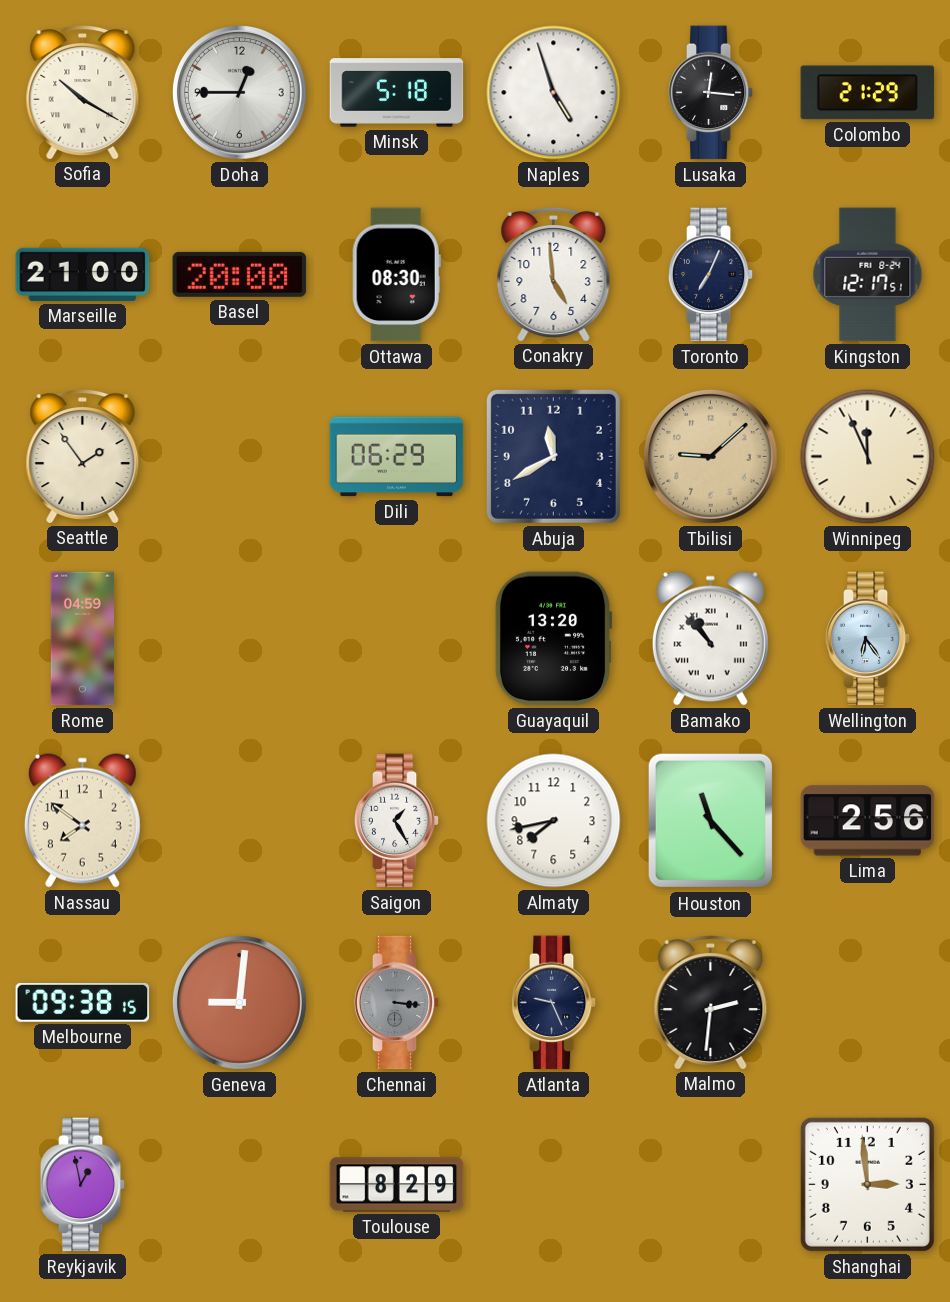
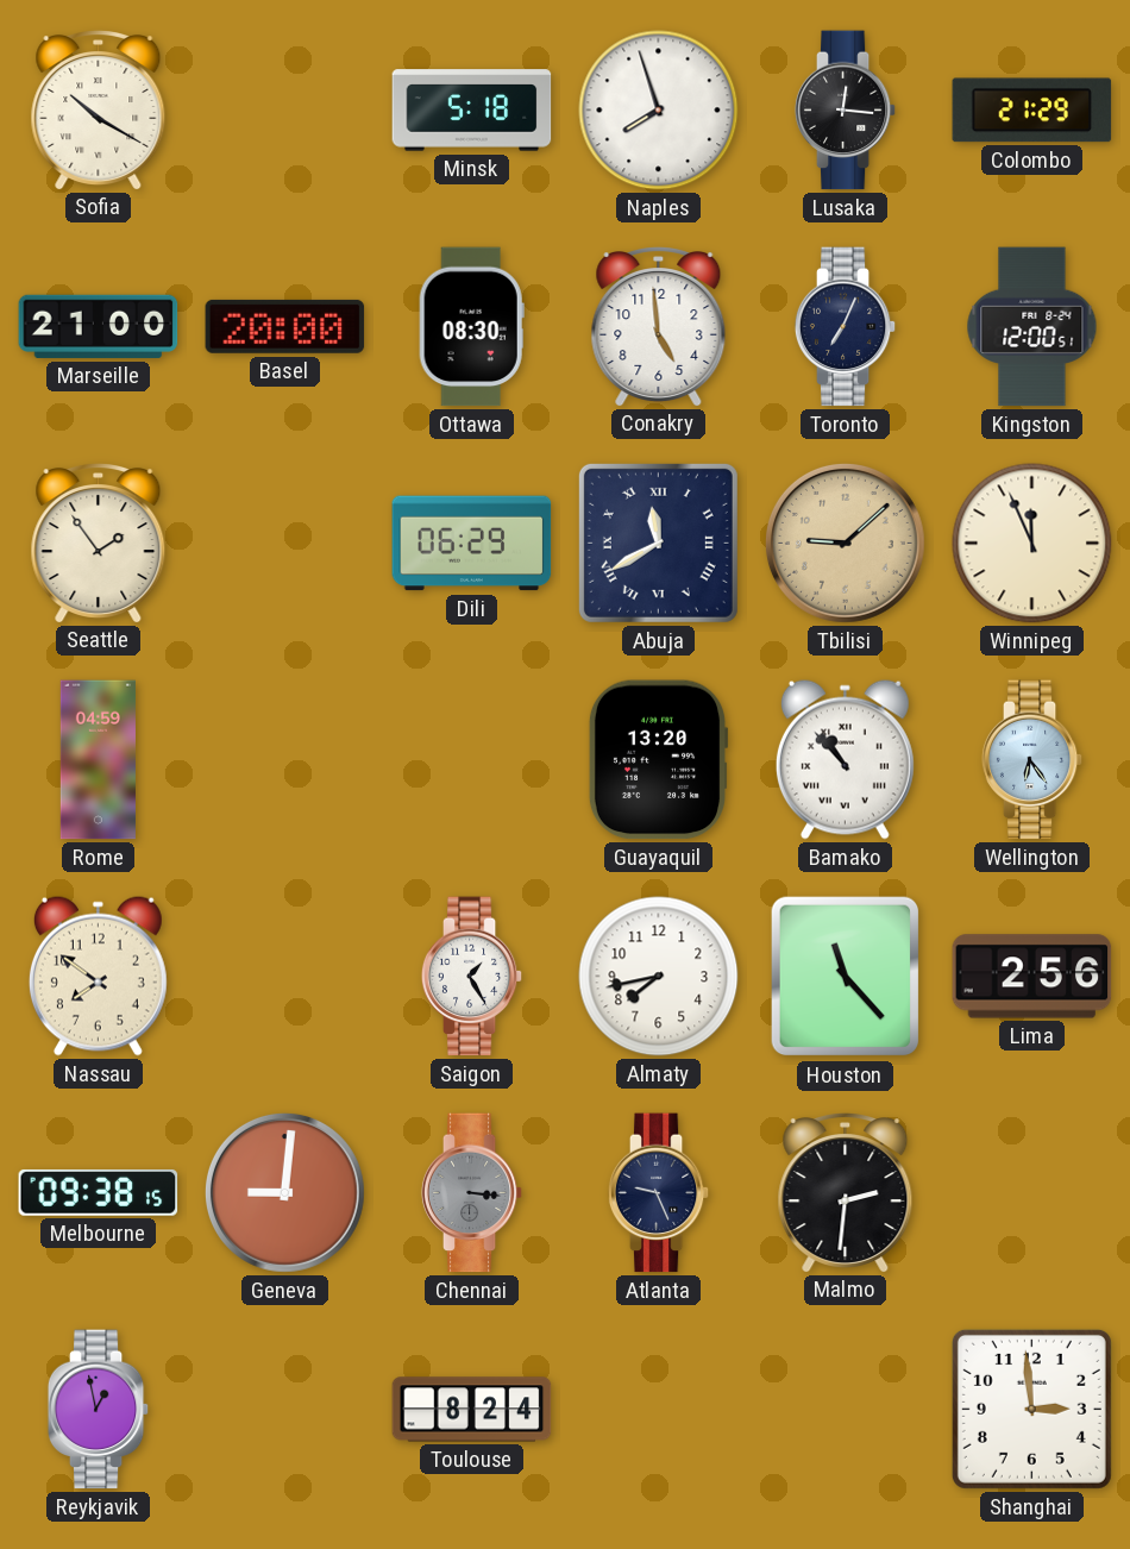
Doha: 12:45 -> none (239, 92)
Naples: 4:57 -> 7:57 (659, 111)
Kingston: 12:17 -> 12:00 (1032, 327)
Abuja numerals: Arabic -> Roman (658, 543)
Toulouse: 8:29 -> 8:24 (472, 1410)
